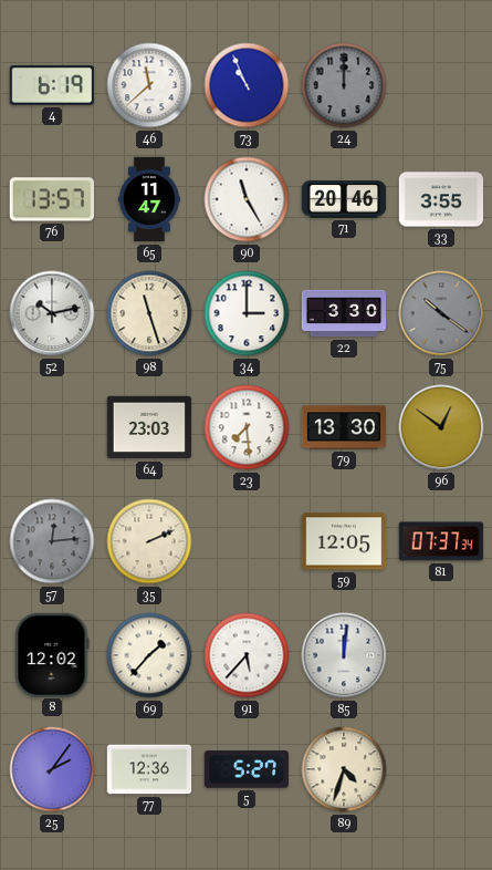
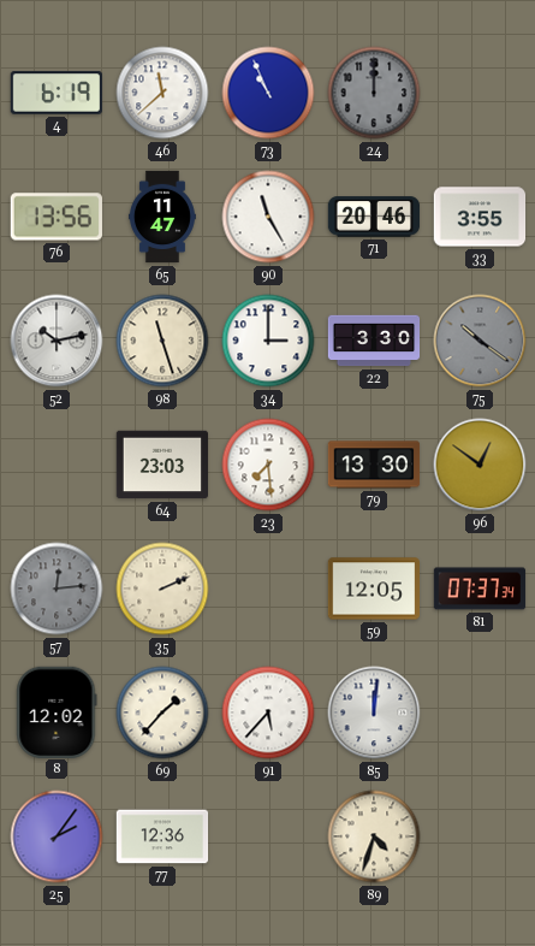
76: 13:57 -> 13:56 (57, 217)
5: 5:27 -> none (245, 769)
